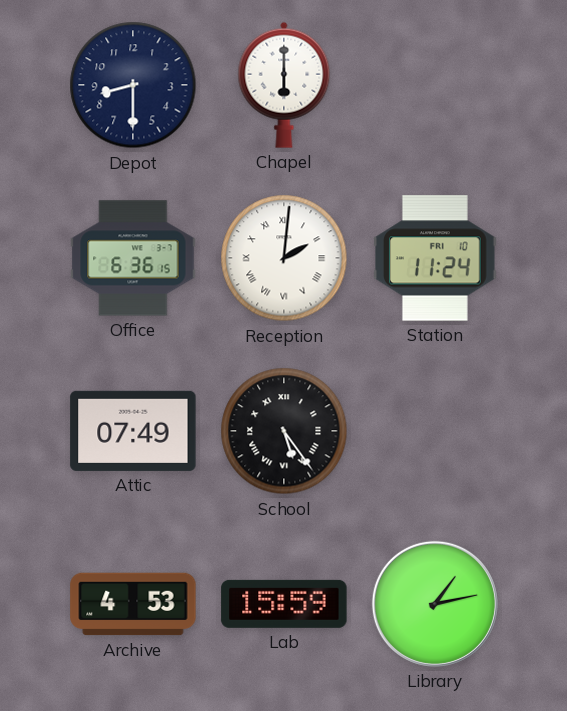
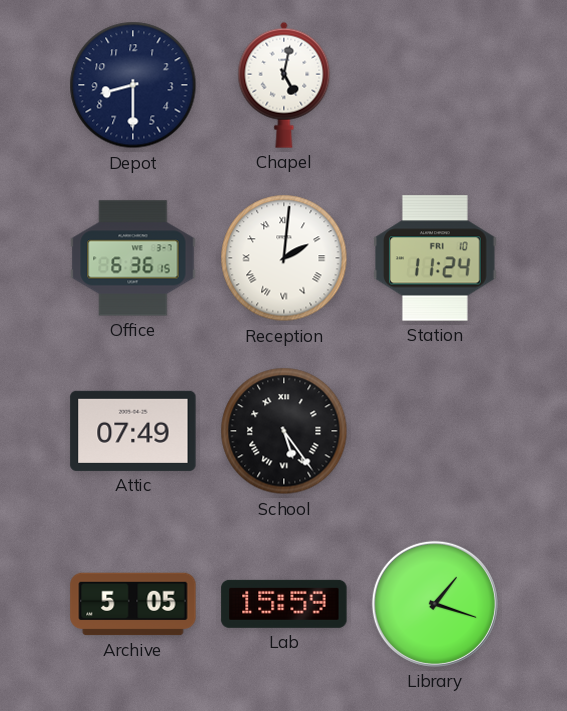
Chapel: 6:00 -> 5:02 (284, 85)
Archive: 4:53 -> 5:05 (133, 604)
Library: 1:13 -> 1:18 (435, 604)
